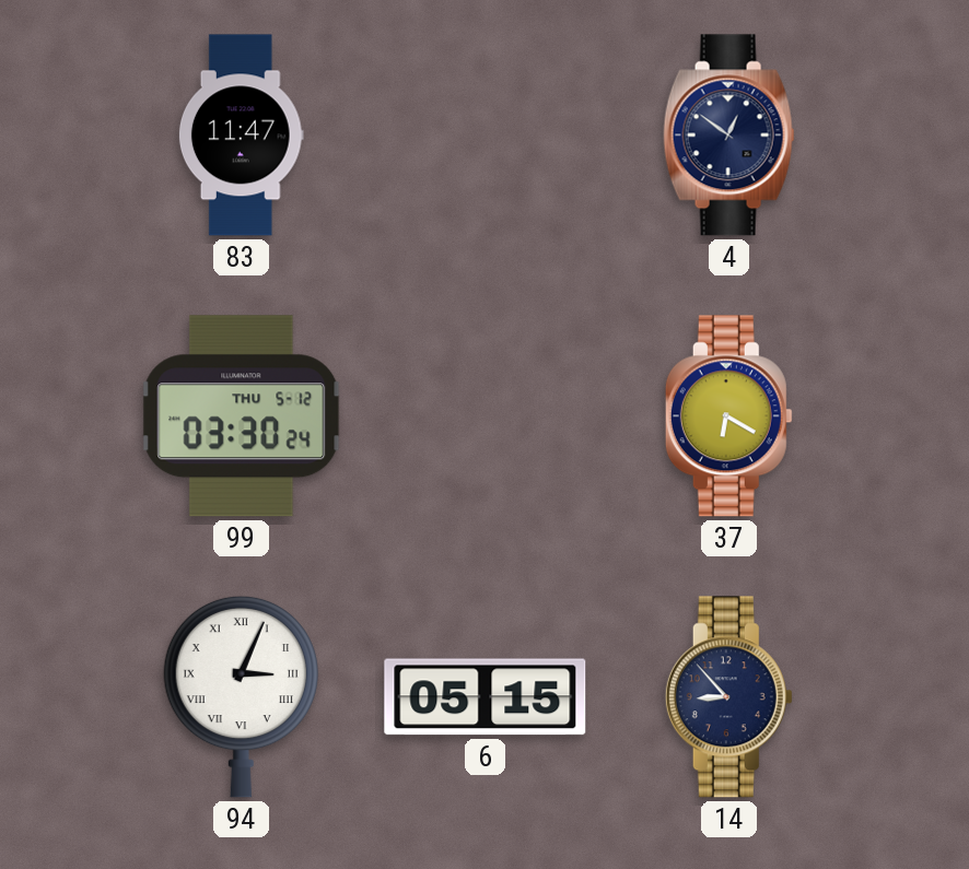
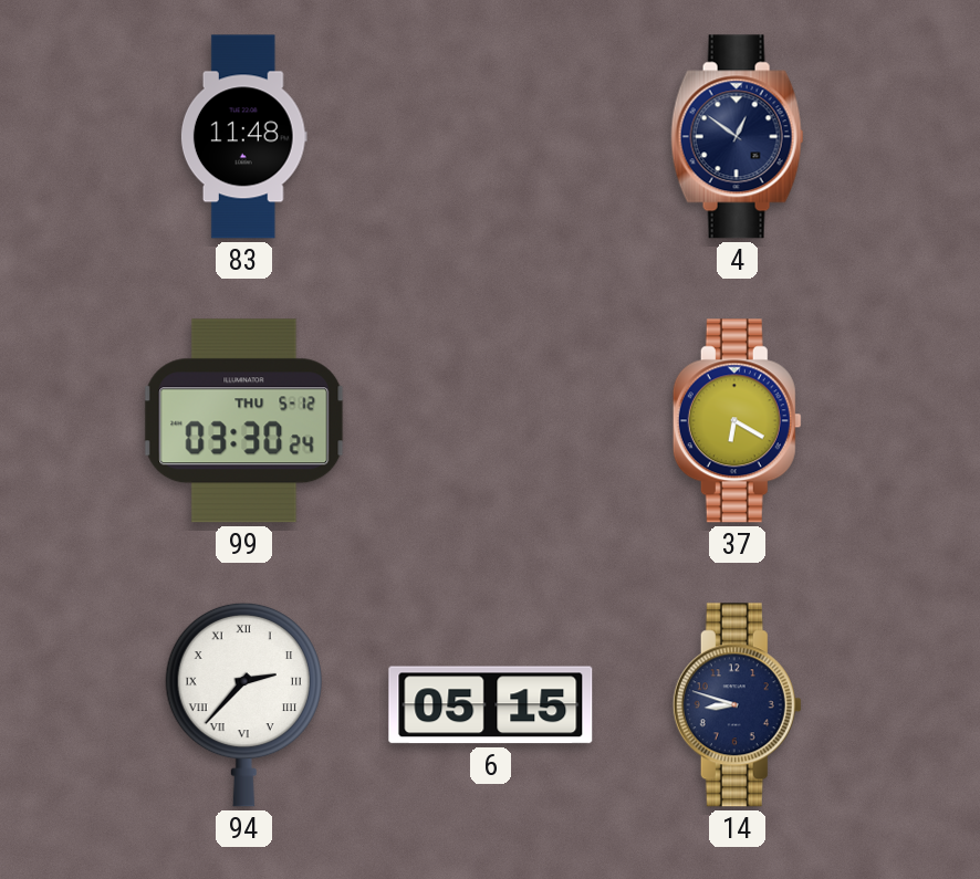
83: 11:47 -> 11:48 (243, 137)
94: 3:04 -> 2:37 (243, 704)
14: 8:53 -> 8:48 (737, 705)
